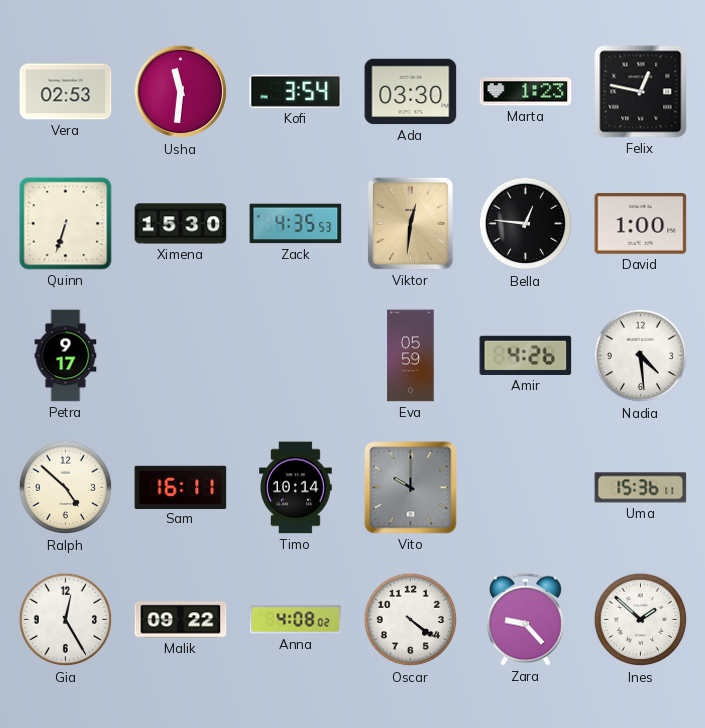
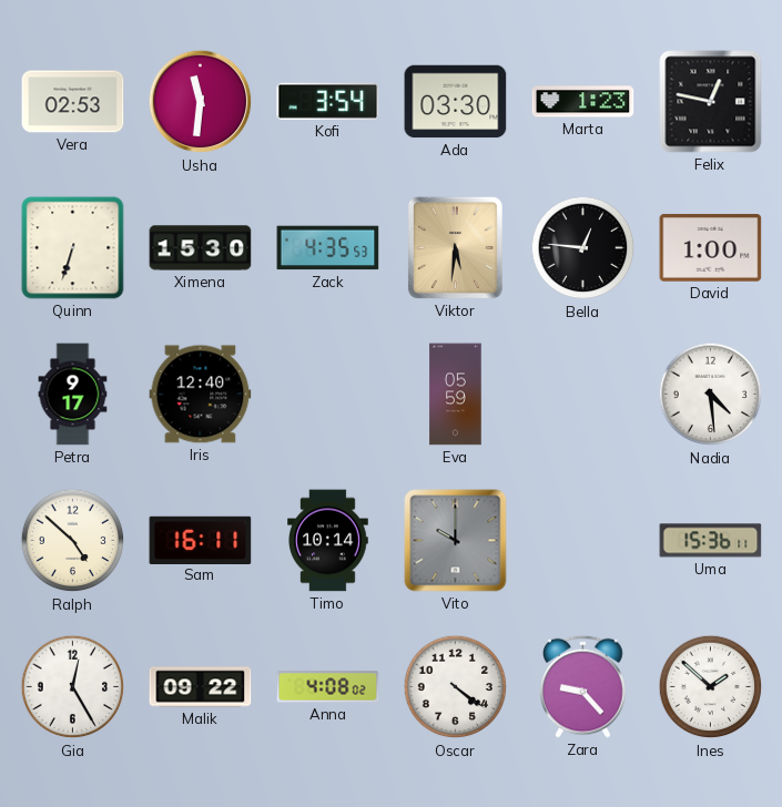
Viktor: 12:31 -> 5:31 (455, 247)
Iris: none -> 12:40 (201, 395)
Amir: 4:26 -> none (526, 355)
